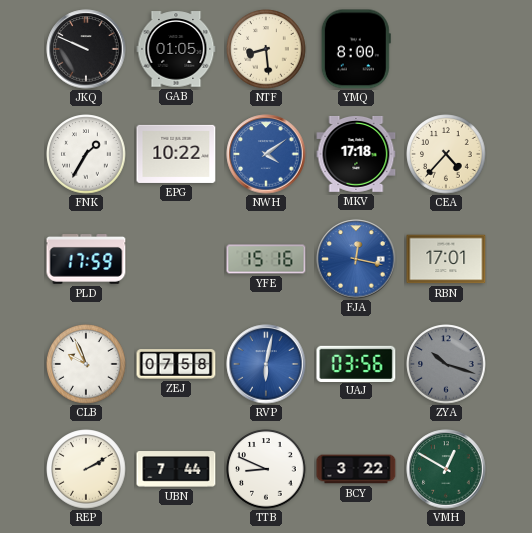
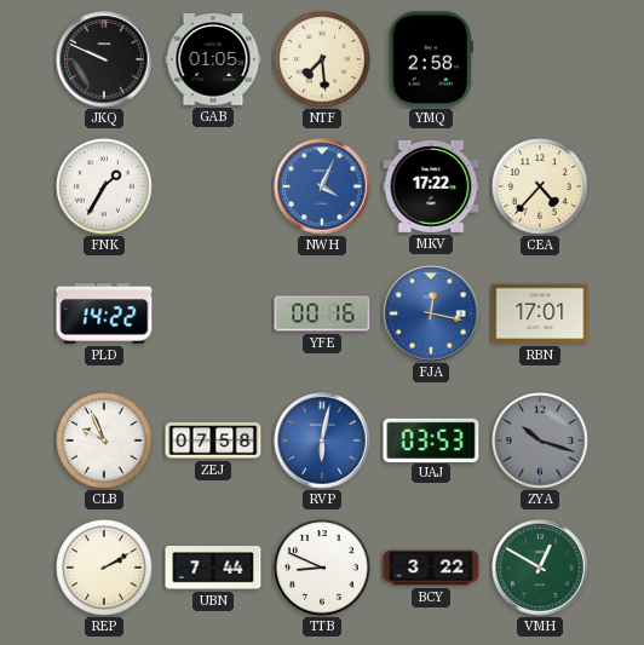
NTF: 8:29 -> 7:29 (322, 59)
YMQ: 8:00 -> 2:58 (431, 59)
EPG: 10:22 -> none (176, 154)
NWH: 4:09 -> 4:04 (322, 186)
MKV: 17:18 -> 17:22 (431, 186)
PLD: 17:59 -> 14:22 (104, 315)
YFE: 15:16 -> 00:16 (322, 313)
UAJ: 03:56 -> 03:53 (431, 439)
